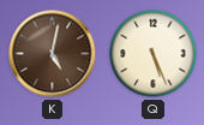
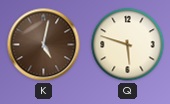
Q: 5:26 -> 5:48 (128, 45)
